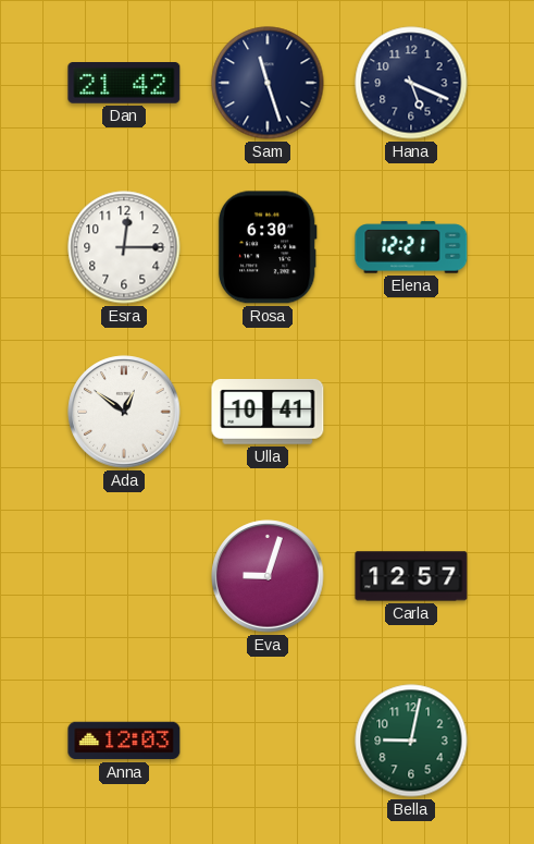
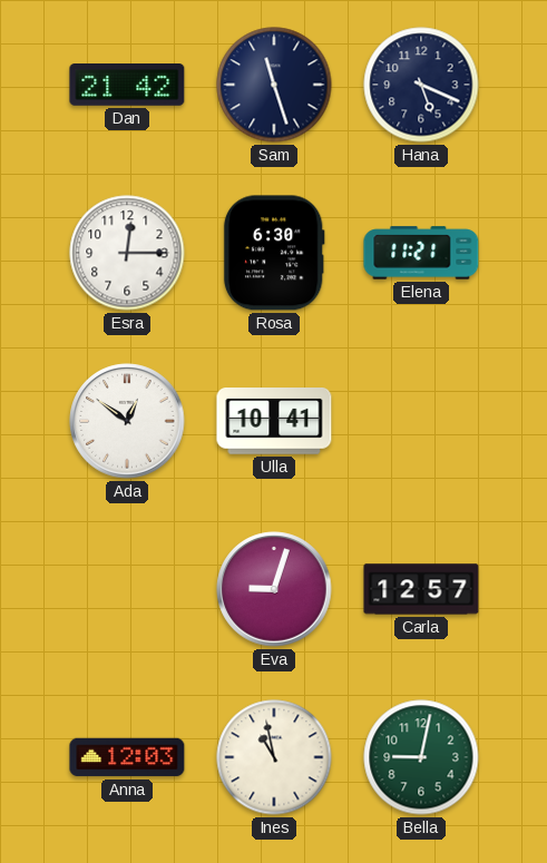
Elena: 12:21 -> 11:21 (421, 253)
Ines: none -> 10:58 (274, 757)
